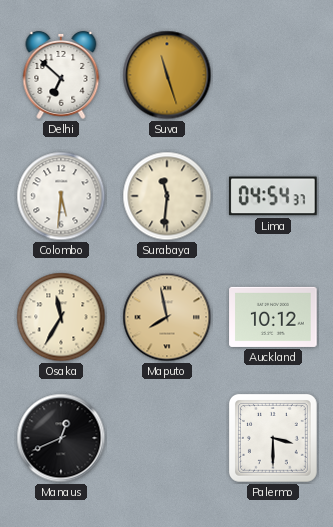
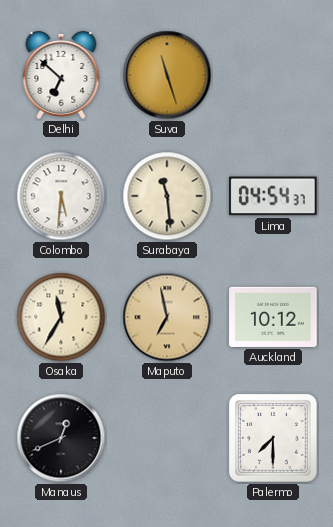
Surabaya: 11:31 -> 11:29 (167, 196)
Maputo: 7:58 -> 6:58 (167, 317)
Palermo: 3:30 -> 7:30 (273, 438)
